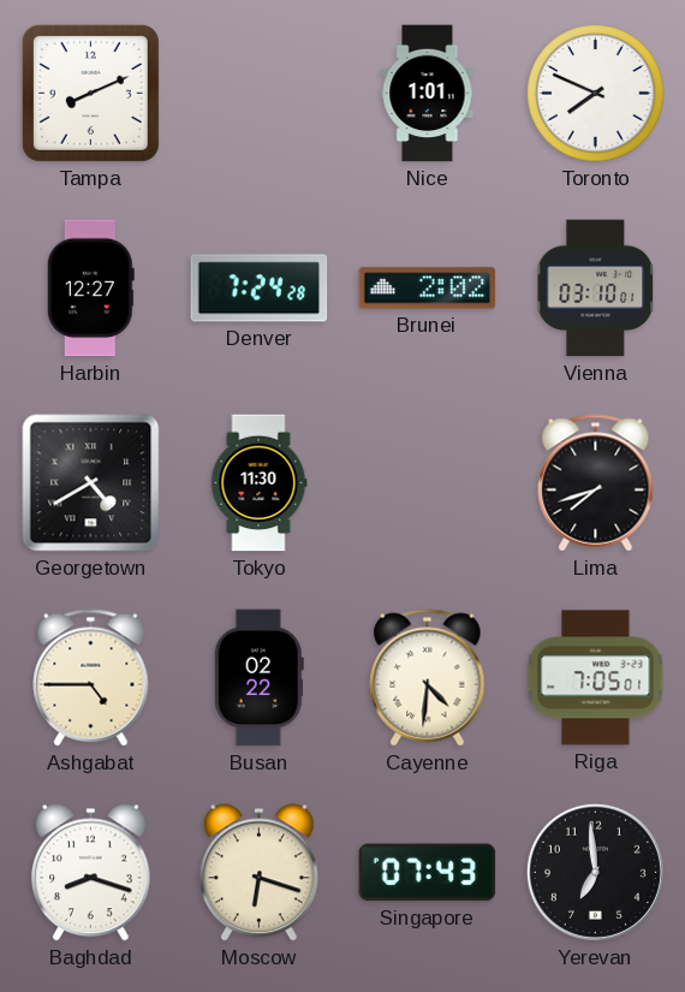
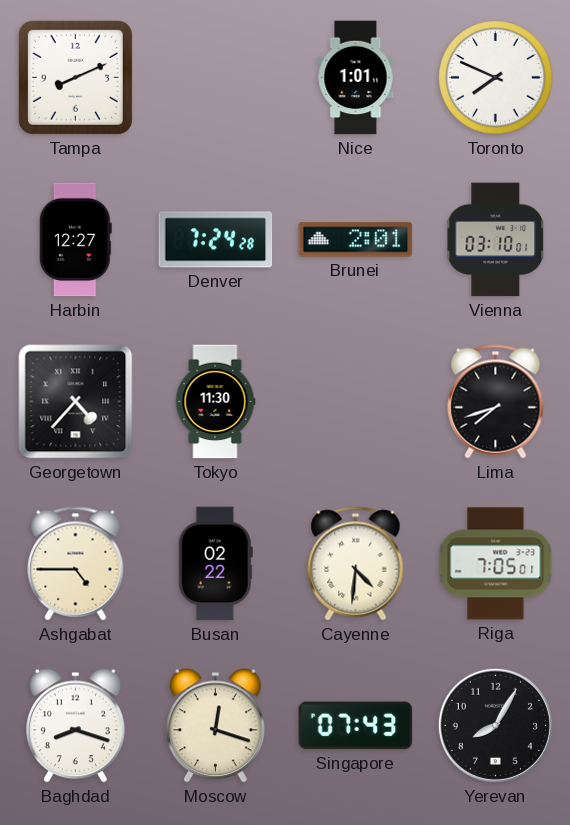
Brunei: 2:02 -> 2:01 (356, 240)
Georgetown: 4:40 -> 4:37 (76, 402)
Moscow: 6:18 -> 12:18 (216, 726)
Yerevan: 6:59 -> 8:05 (495, 725)
